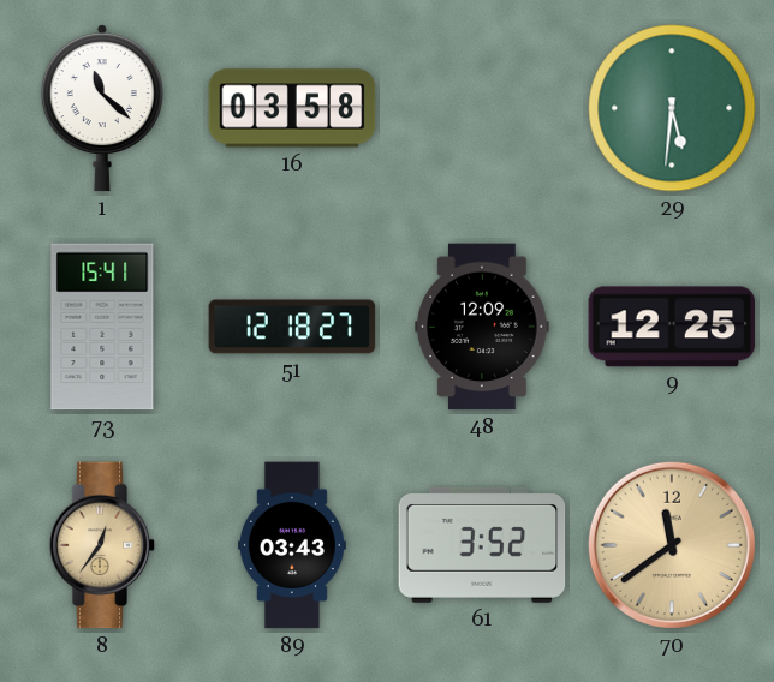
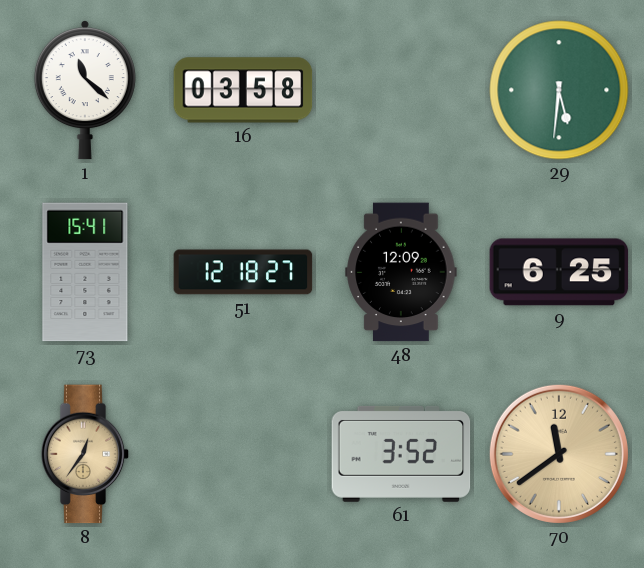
9: 12:25 -> 6:25 (559, 272)
89: 03:43 -> none (292, 545)
